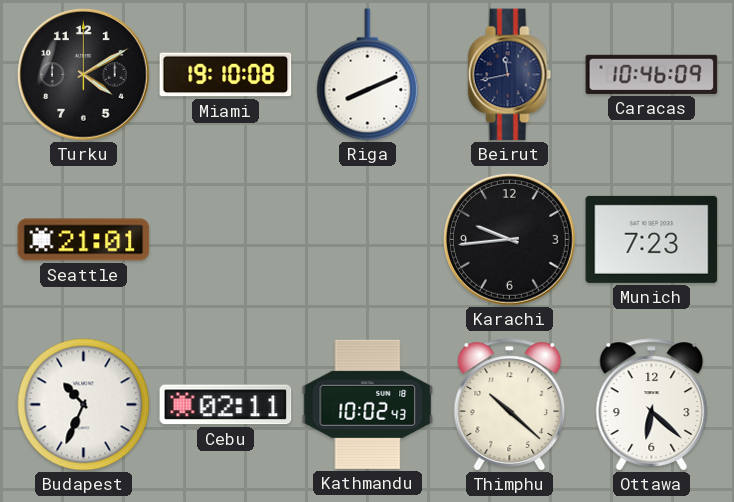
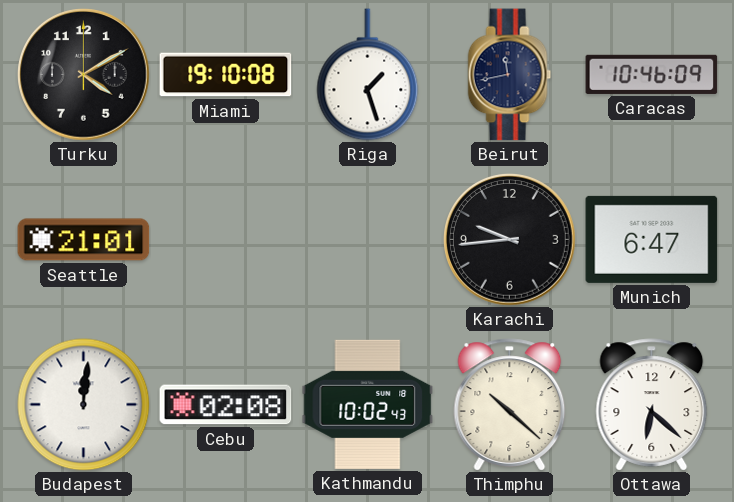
Riga: 8:11 -> 1:27 (368, 75)
Munich: 7:23 -> 6:47 (652, 239)
Budapest: 10:34 -> 12:01 (84, 405)
Cebu: 02:11 -> 02:08 (226, 405)
